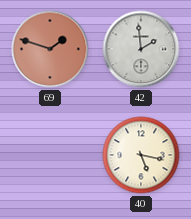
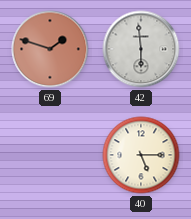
42: 1:59 -> 5:59 (141, 49)
40: 5:17 -> 5:15 (141, 155)
